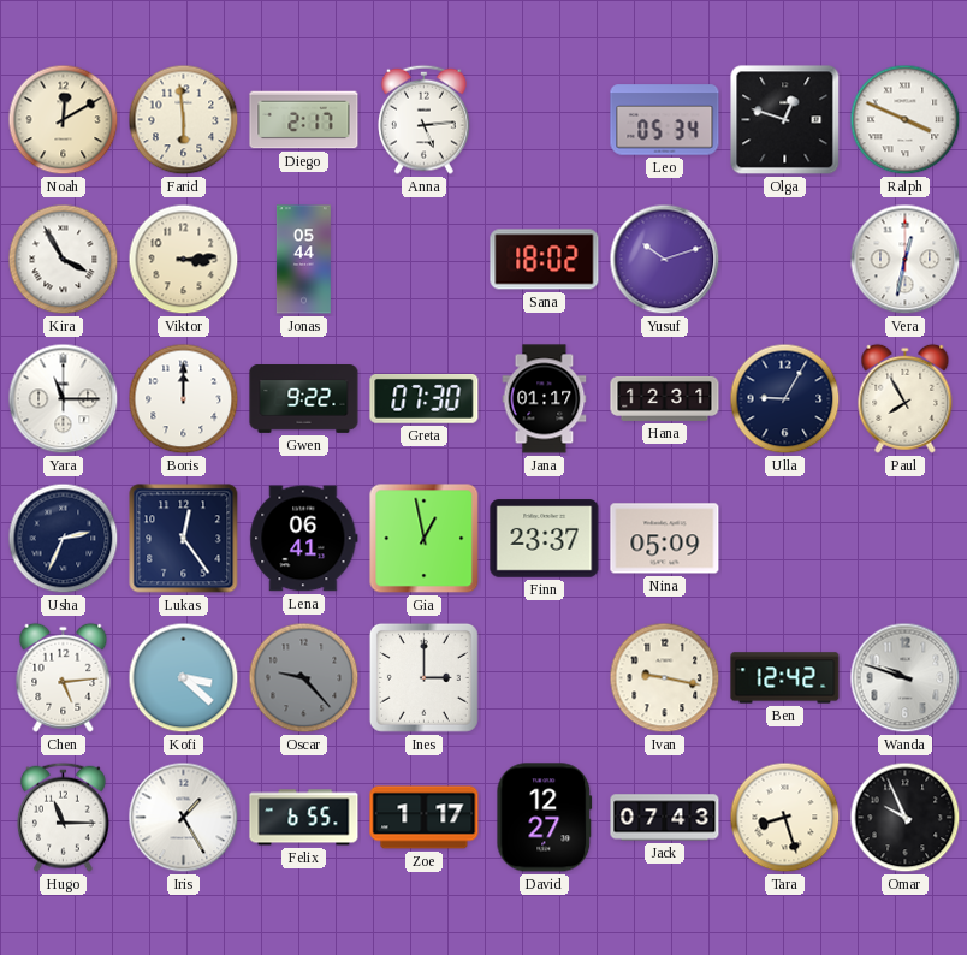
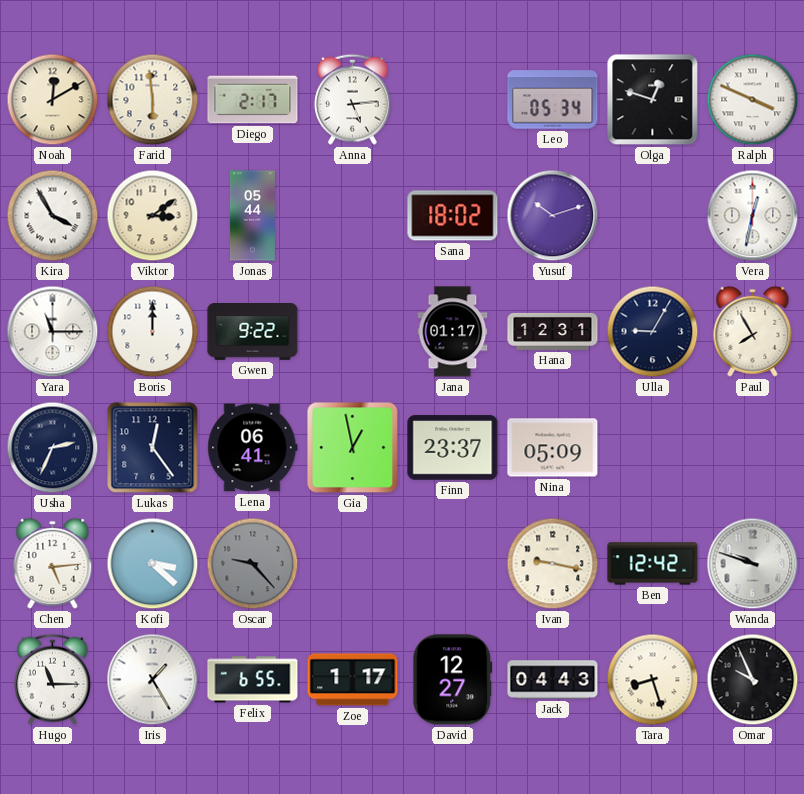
Viktor: 3:14 -> 3:09 (153, 216)
Greta: 07:30 -> none (425, 398)
Ines: 3:00 -> none (423, 677)
Jack: 07:43 -> 04:43 (553, 680)
